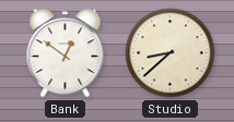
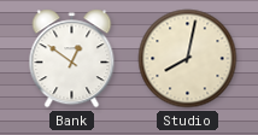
Studio: 8:38 -> 8:02 (188, 59)
